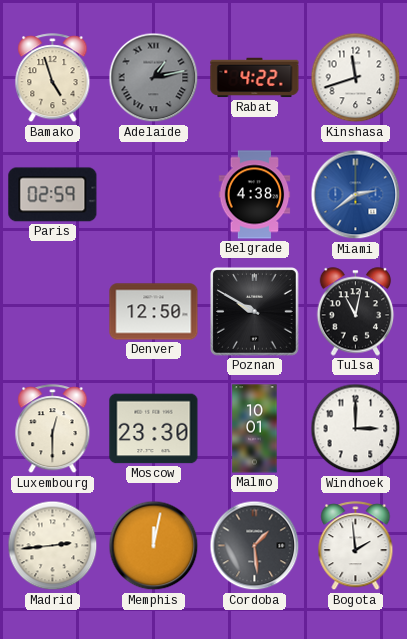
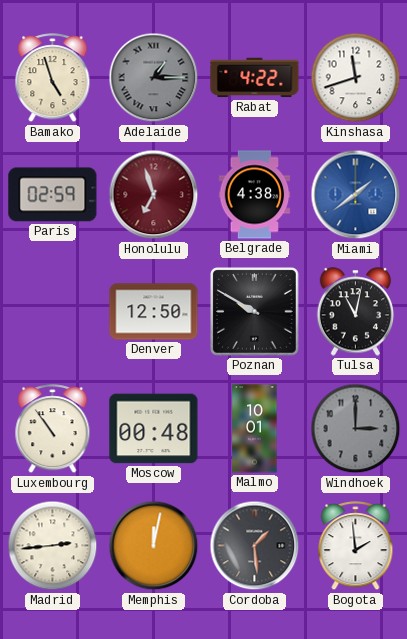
Adelaide: 1:13 -> 1:15 (154, 78)
Honolulu: none -> 6:57 (154, 195)
Miami: 2:39 -> 1:39 (356, 195)
Luxembourg: 12:30 -> 10:54 (53, 429)
Moscow: 23:30 -> 00:48 (154, 429)
Windhoek dial: white -> grey (356, 429)
